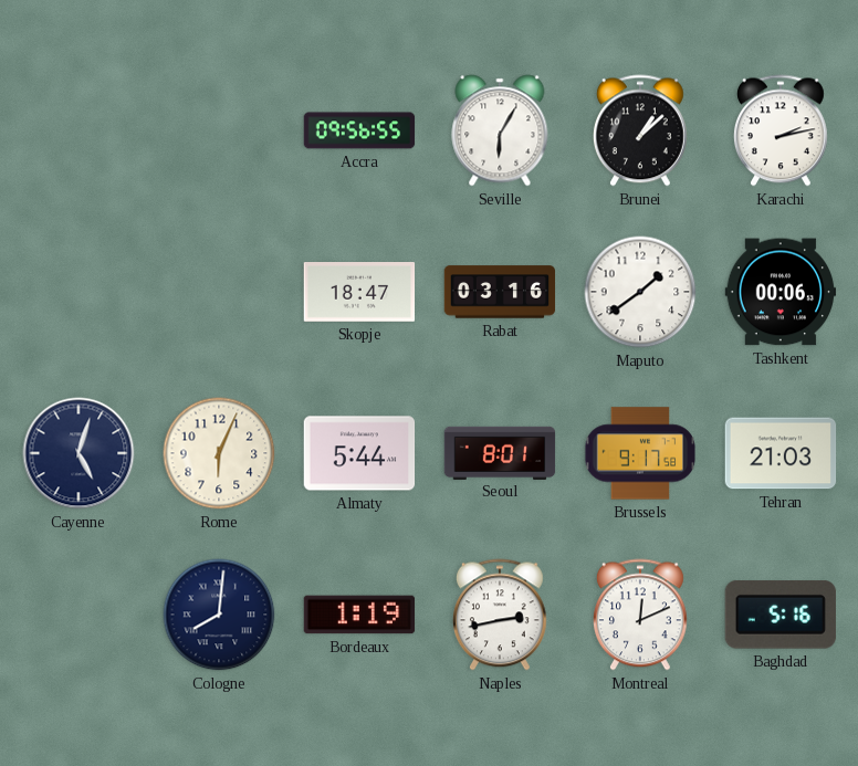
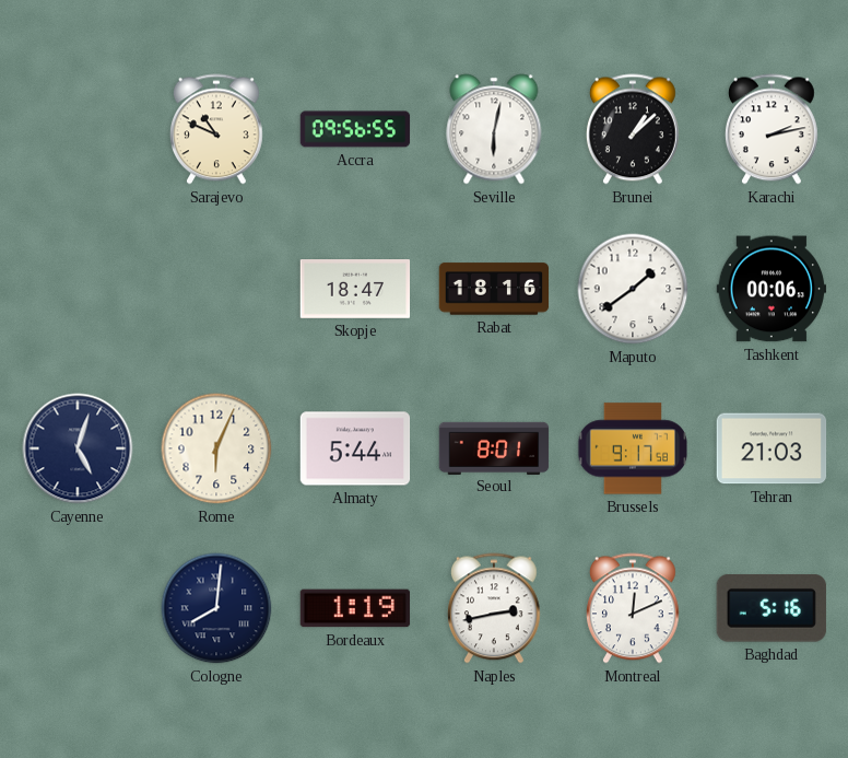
Sarajevo: none -> 10:49 (216, 129)
Seville: 6:05 -> 6:02 (494, 129)
Rabat: 03:16 -> 18:16 (494, 289)
